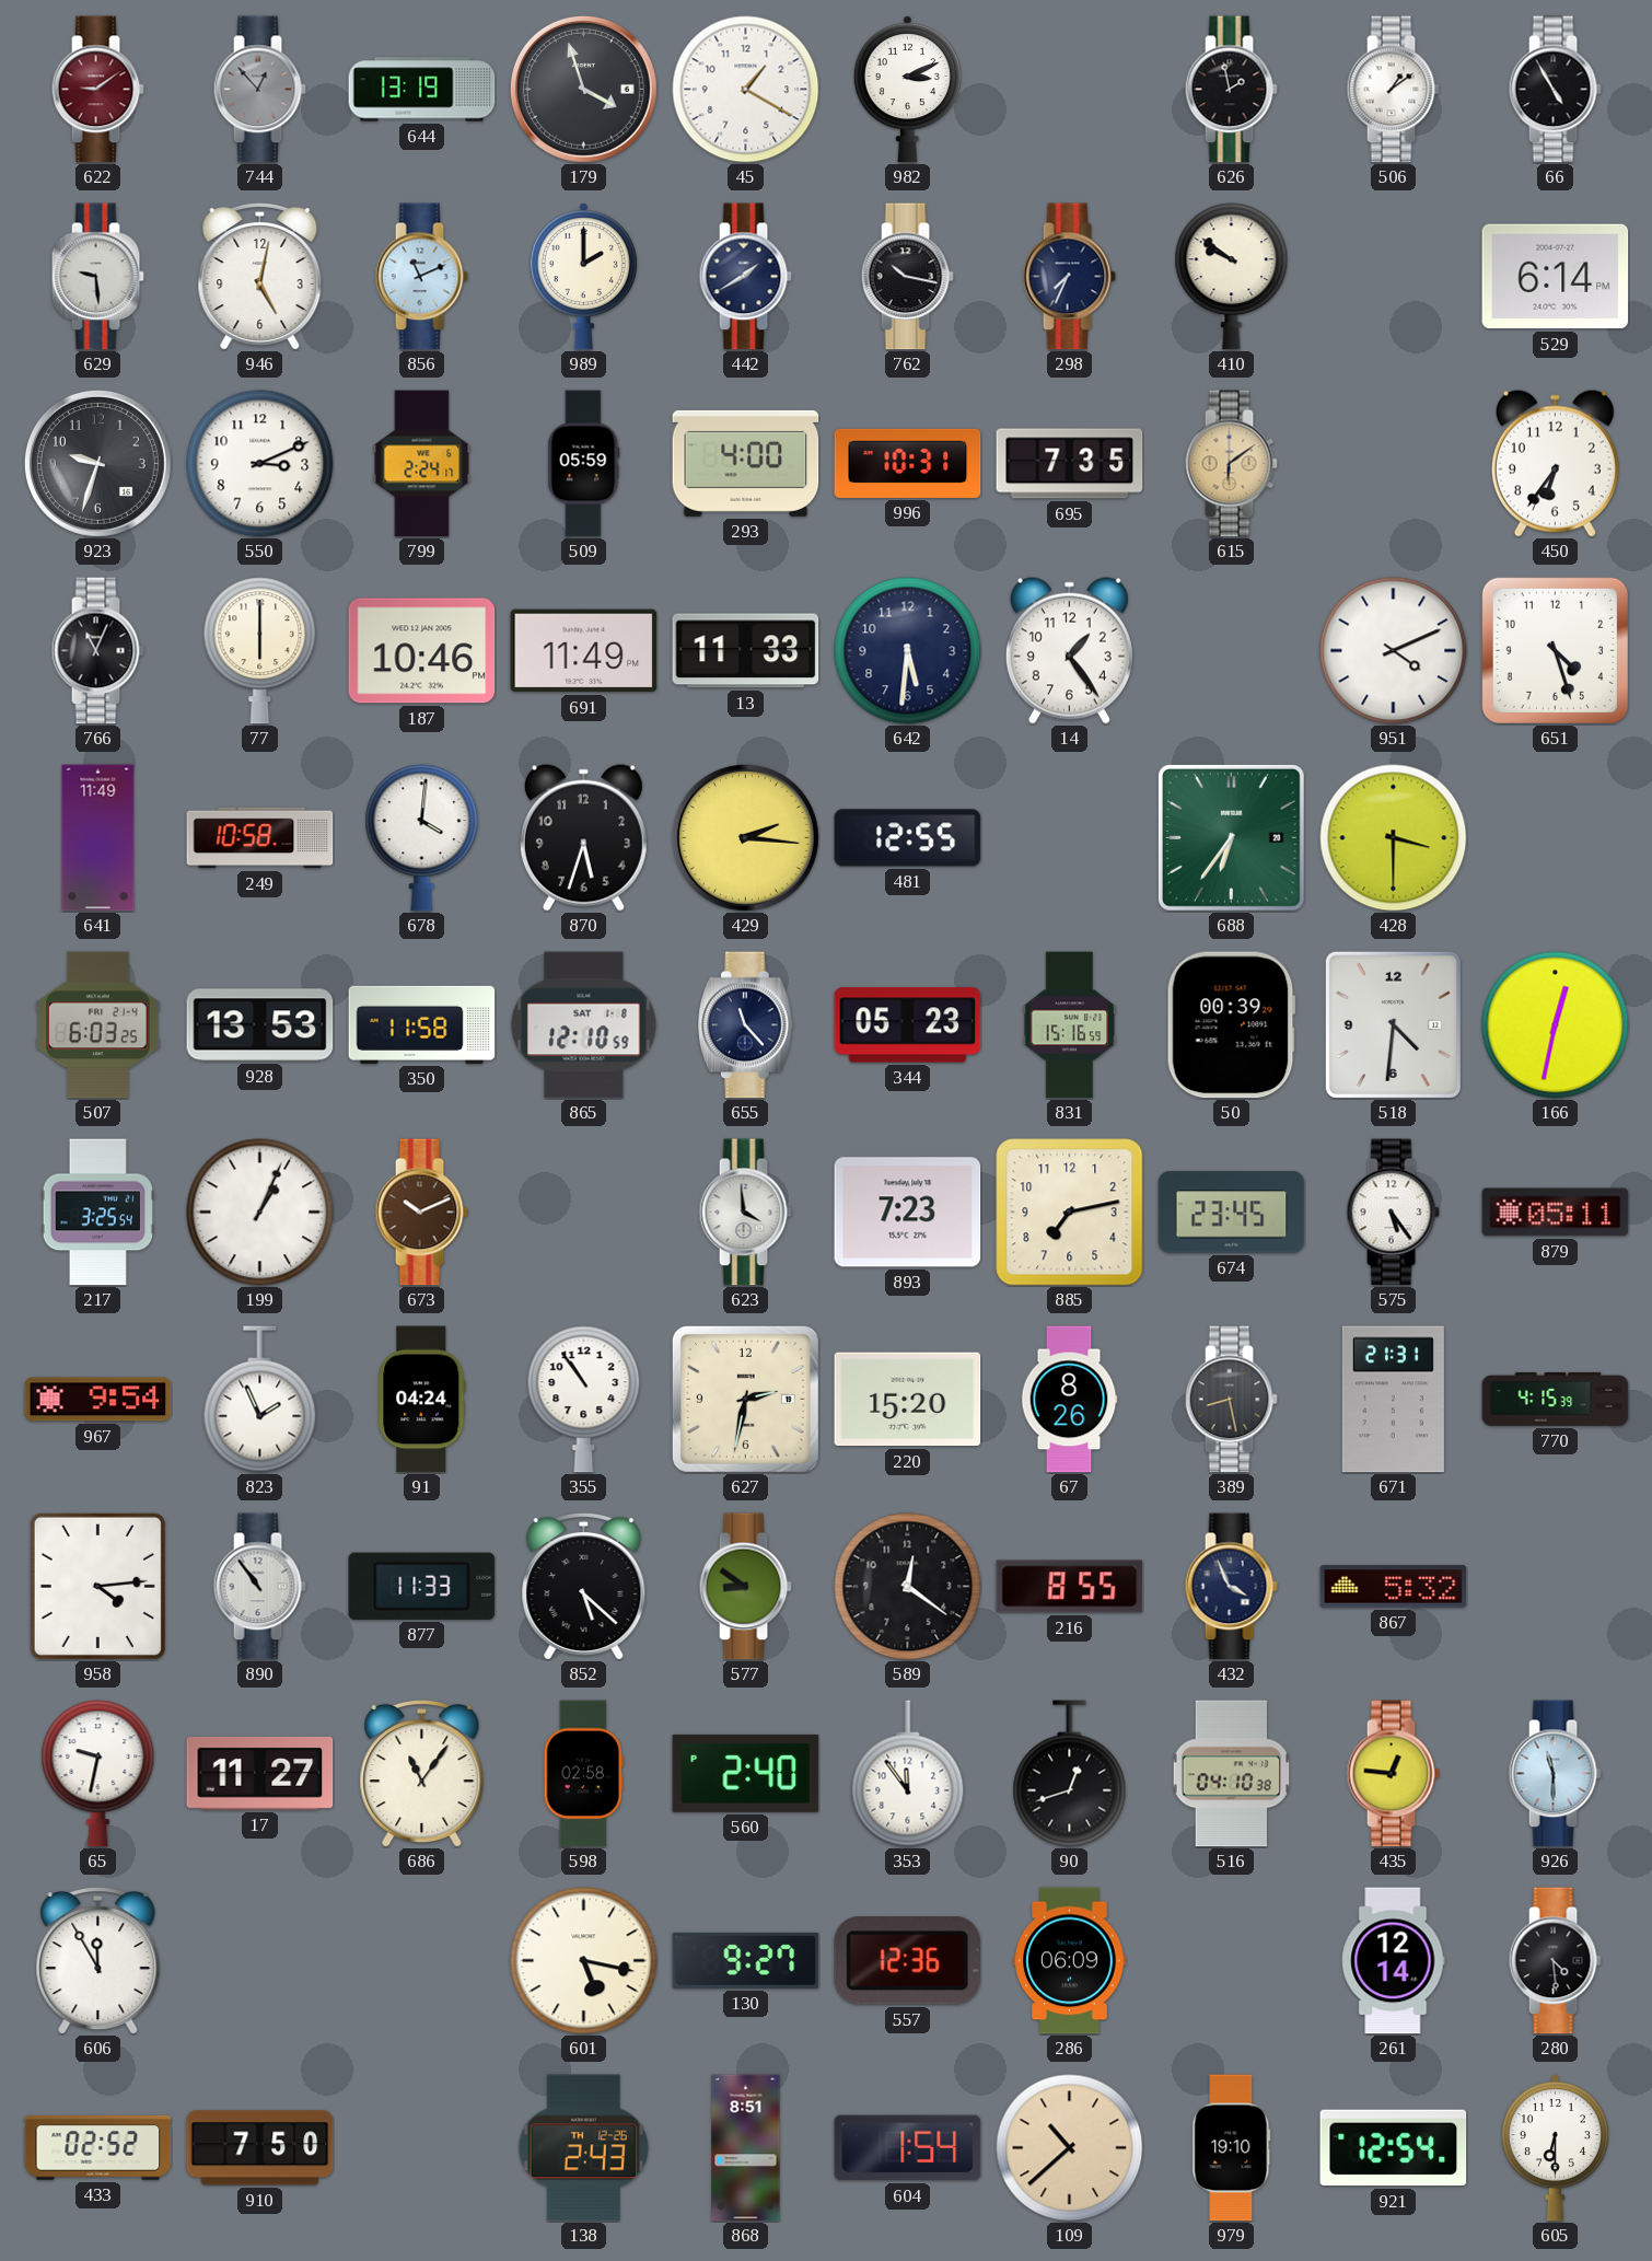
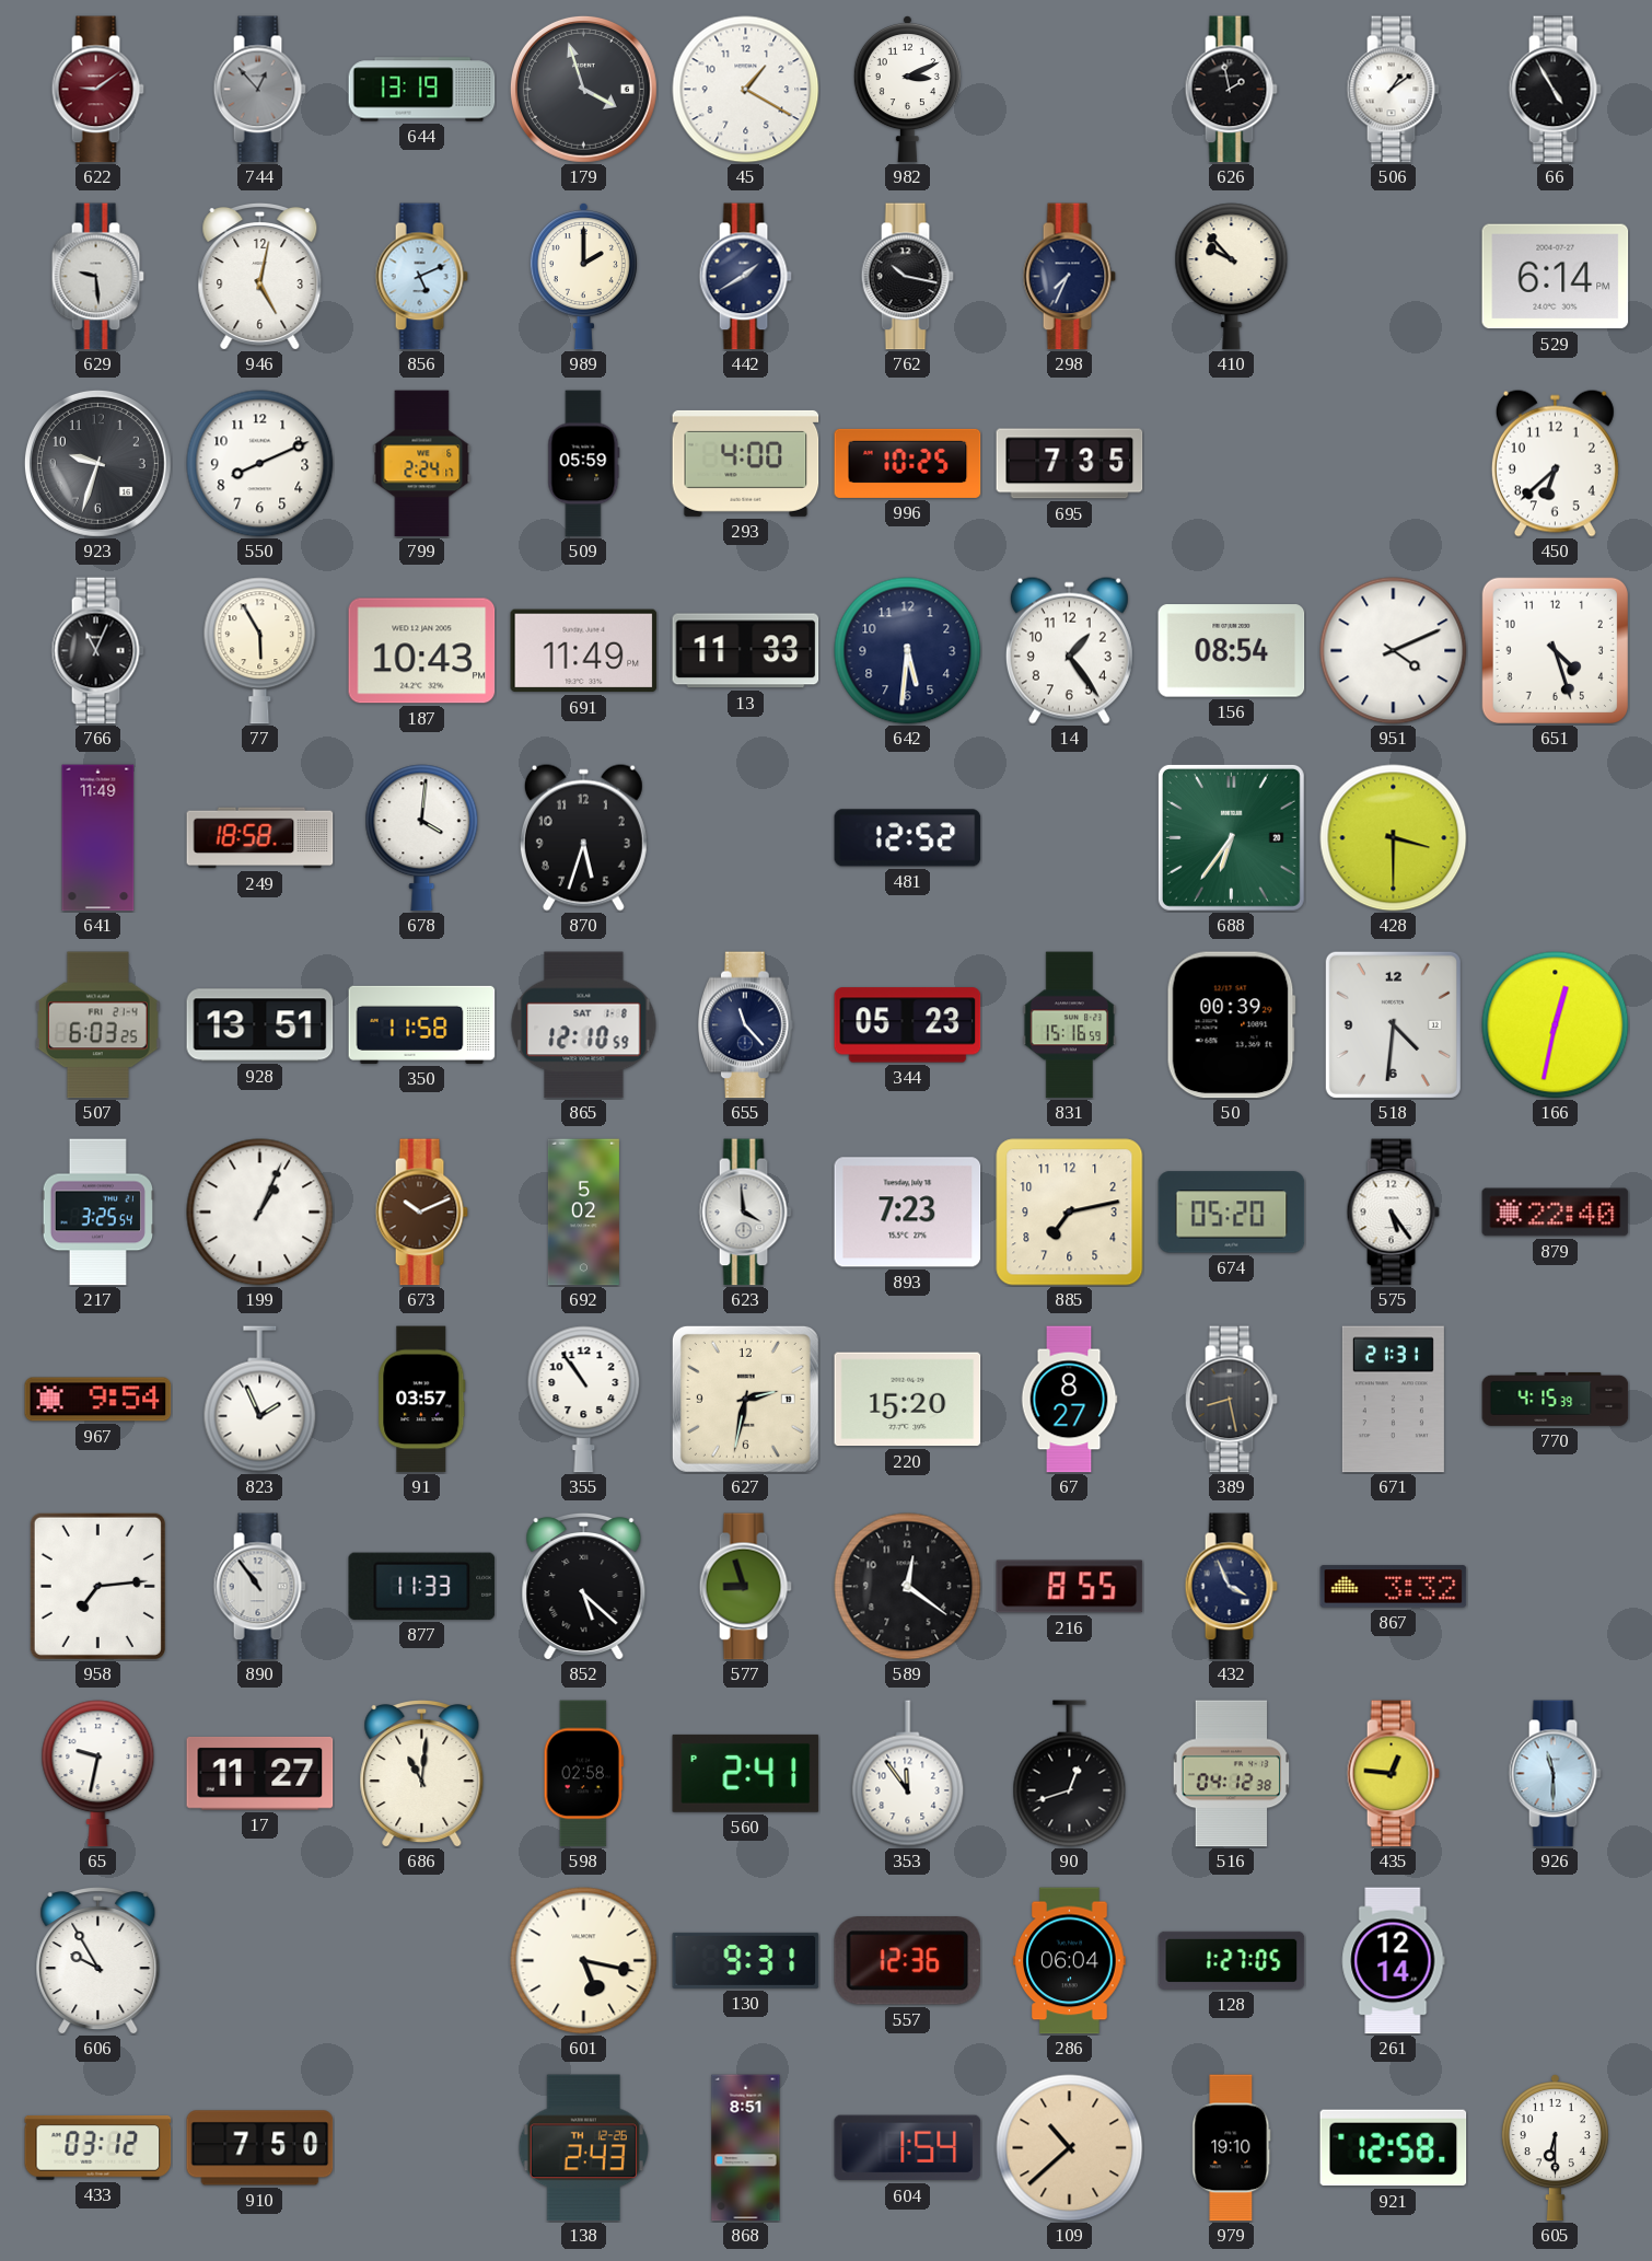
856: 11:11 -> 5:11 (421, 277)
410: 9:51 -> 9:53 (1232, 277)
550: 3:11 -> 8:11 (260, 464)
996: 10:31 -> 10:25 (908, 463)
615: 6:09 -> none (1231, 464)
450: 6:36 -> 6:38 (1555, 463)
77: 6:00 -> 5:55 (260, 651)
187: 10:46 -> 10:43 (422, 651)
156: none -> 08:54 (1232, 651)
249: 10:58 -> 18:58 (260, 838)
429: 2:16 -> none (745, 837)
481: 12:55 -> 12:52 (908, 838)
928: 13:53 -> 13:51 (260, 1025)
692: none -> 5:02 (583, 1213)
674: 23:45 -> 05:20 (1232, 1213)
879: 05:11 -> 22:40 (1556, 1213)
91: 04:24 -> 03:57 (422, 1400)
67: 8:26 -> 8:27 (1069, 1400)
958: 4:14 -> 7:14 (97, 1586)
577: 8:51 -> 8:57 (745, 1587)
867: 5:32 -> 3:32 (1394, 1587)
686: 11:06 -> 11:01 (422, 1774)
560: 2:40 -> 2:41 (746, 1773)
516: 04:10 -> 04:12 (1232, 1774)
606: 11:55 -> 9:55 (98, 1961)
130: 9:27 -> 9:31 (746, 1960)
286: 06:09 -> 06:04 (1070, 1961)
128: none -> 1:27 (1232, 1960)
280: 4:29 -> none (1555, 1961)
433: 02:52 -> 03:12 (98, 2147)
921: 12:54 -> 12:58 (1394, 2148)
